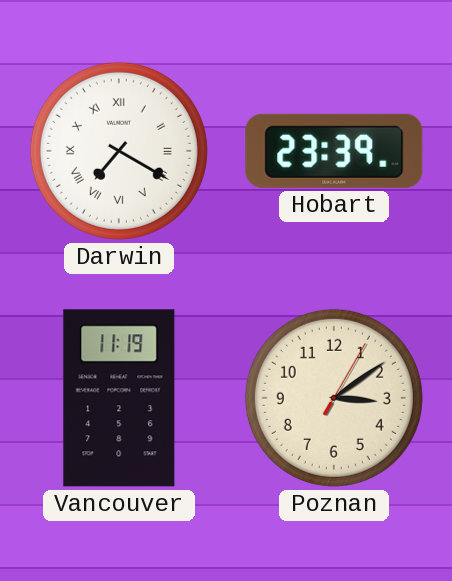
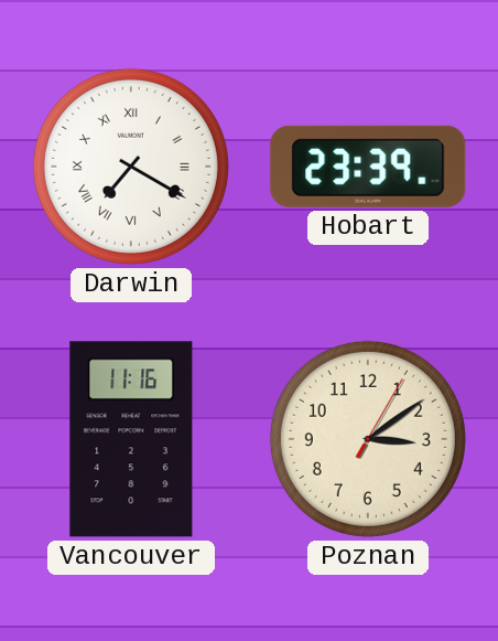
Vancouver: 11:19 -> 11:16 (131, 439)
